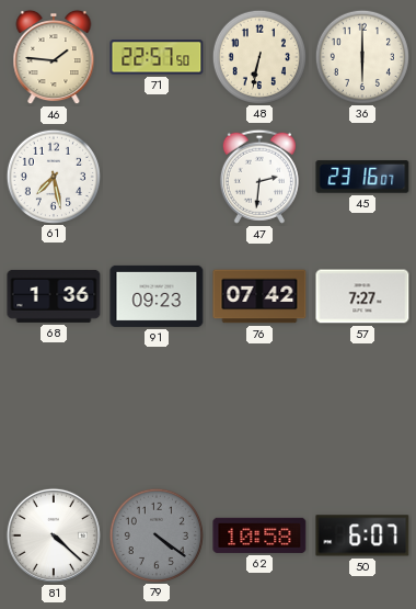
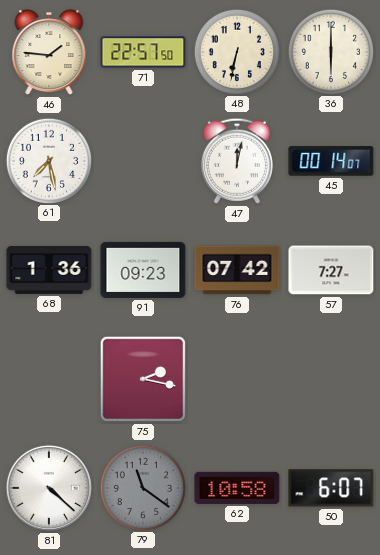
47: 2:31 -> 12:02 (237, 161)
45: 23:16 -> 00:14 (331, 161)
75: none -> 2:17 (143, 379)
79: 4:21 -> 11:21 (142, 487)
